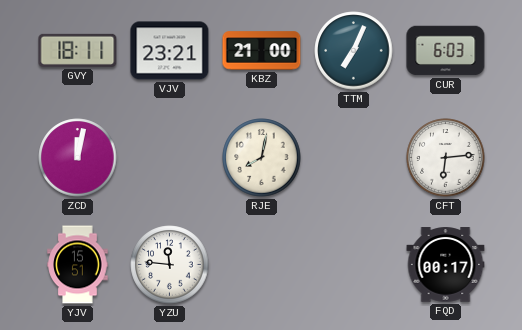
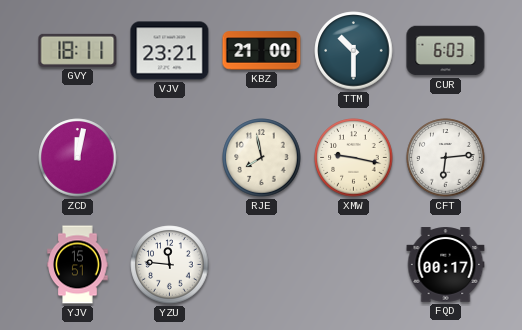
TTM: 7:04 -> 10:30 (354, 51)
RJE: 8:02 -> 7:58 (262, 158)
XMW: none -> 9:17 (354, 158)
